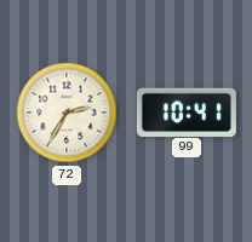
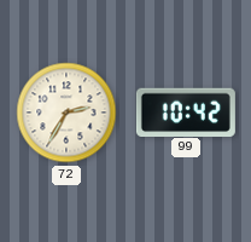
99: 10:41 -> 10:42 (186, 111)
